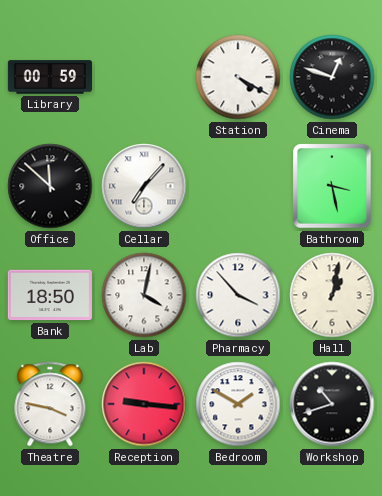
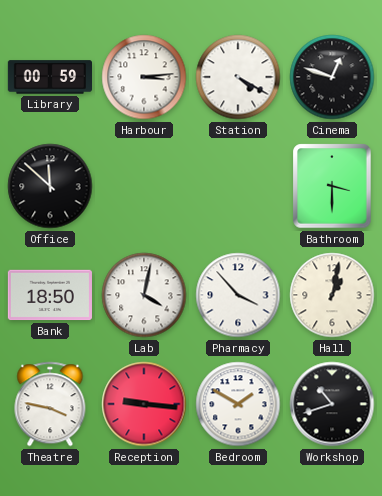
Harbour: none -> 3:14 (144, 77)
Cellar: 7:07 -> none (144, 186)
Bathroom: 3:28 -> 3:30 (332, 186)
